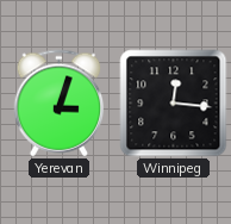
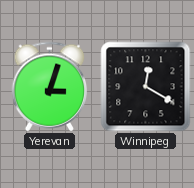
Winnipeg: 12:16 -> 12:20 (146, 87)
